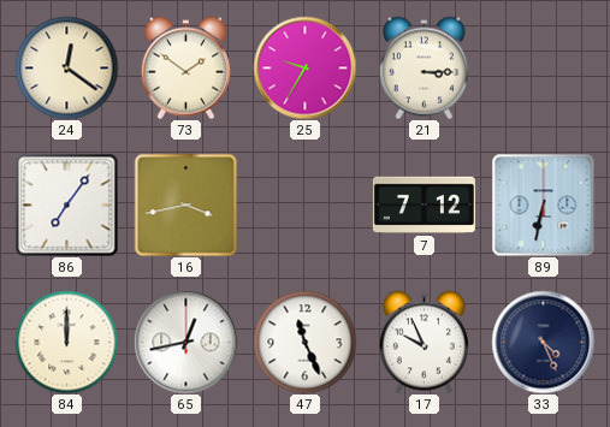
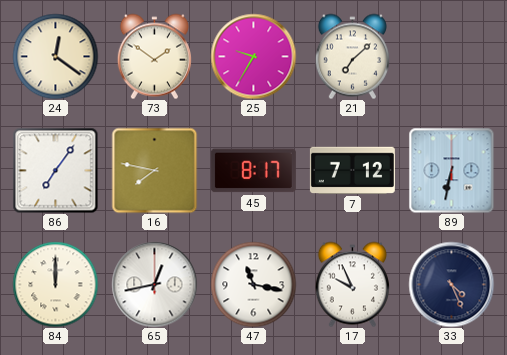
21: 3:15 -> 7:08 (352, 56)
16: 3:43 -> 7:47 (154, 170)
45: none -> 8:17 (253, 171)
47: 11:26 -> 11:17 (253, 284)
